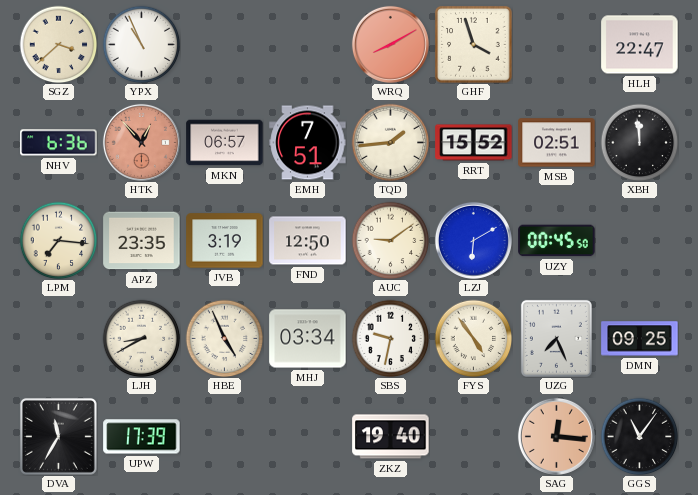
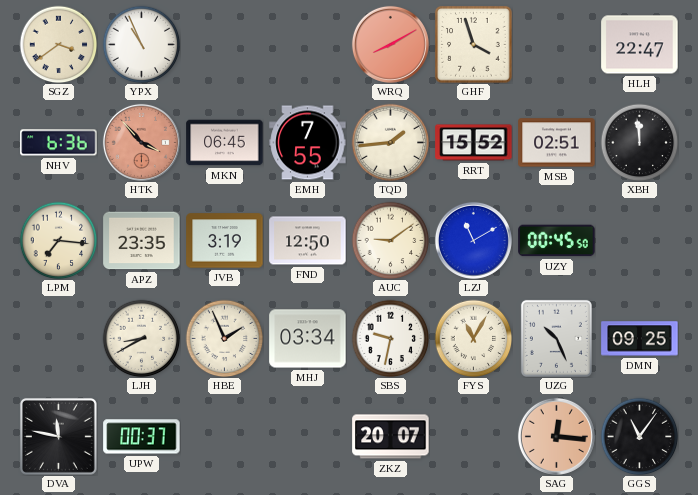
SGZ: 3:38 -> 3:39 (58, 44)
HTK: 12:53 -> 3:53 (141, 142)
MKN: 06:57 -> 06:45 (225, 143)
EMH: 7:51 -> 7:55 (308, 143)
LZJ: 6:10 -> 11:10 (473, 240)
HBE: 4:56 -> 1:56 (224, 338)
FYS: 4:54 -> 11:05 (473, 338)
UZG: 7:26 -> 10:26 (556, 338)
DVA: 11:35 -> 11:47 (58, 436)
UPW: 17:39 -> 00:37 (142, 437)
ZKZ: 19:40 -> 20:07 (391, 437)
